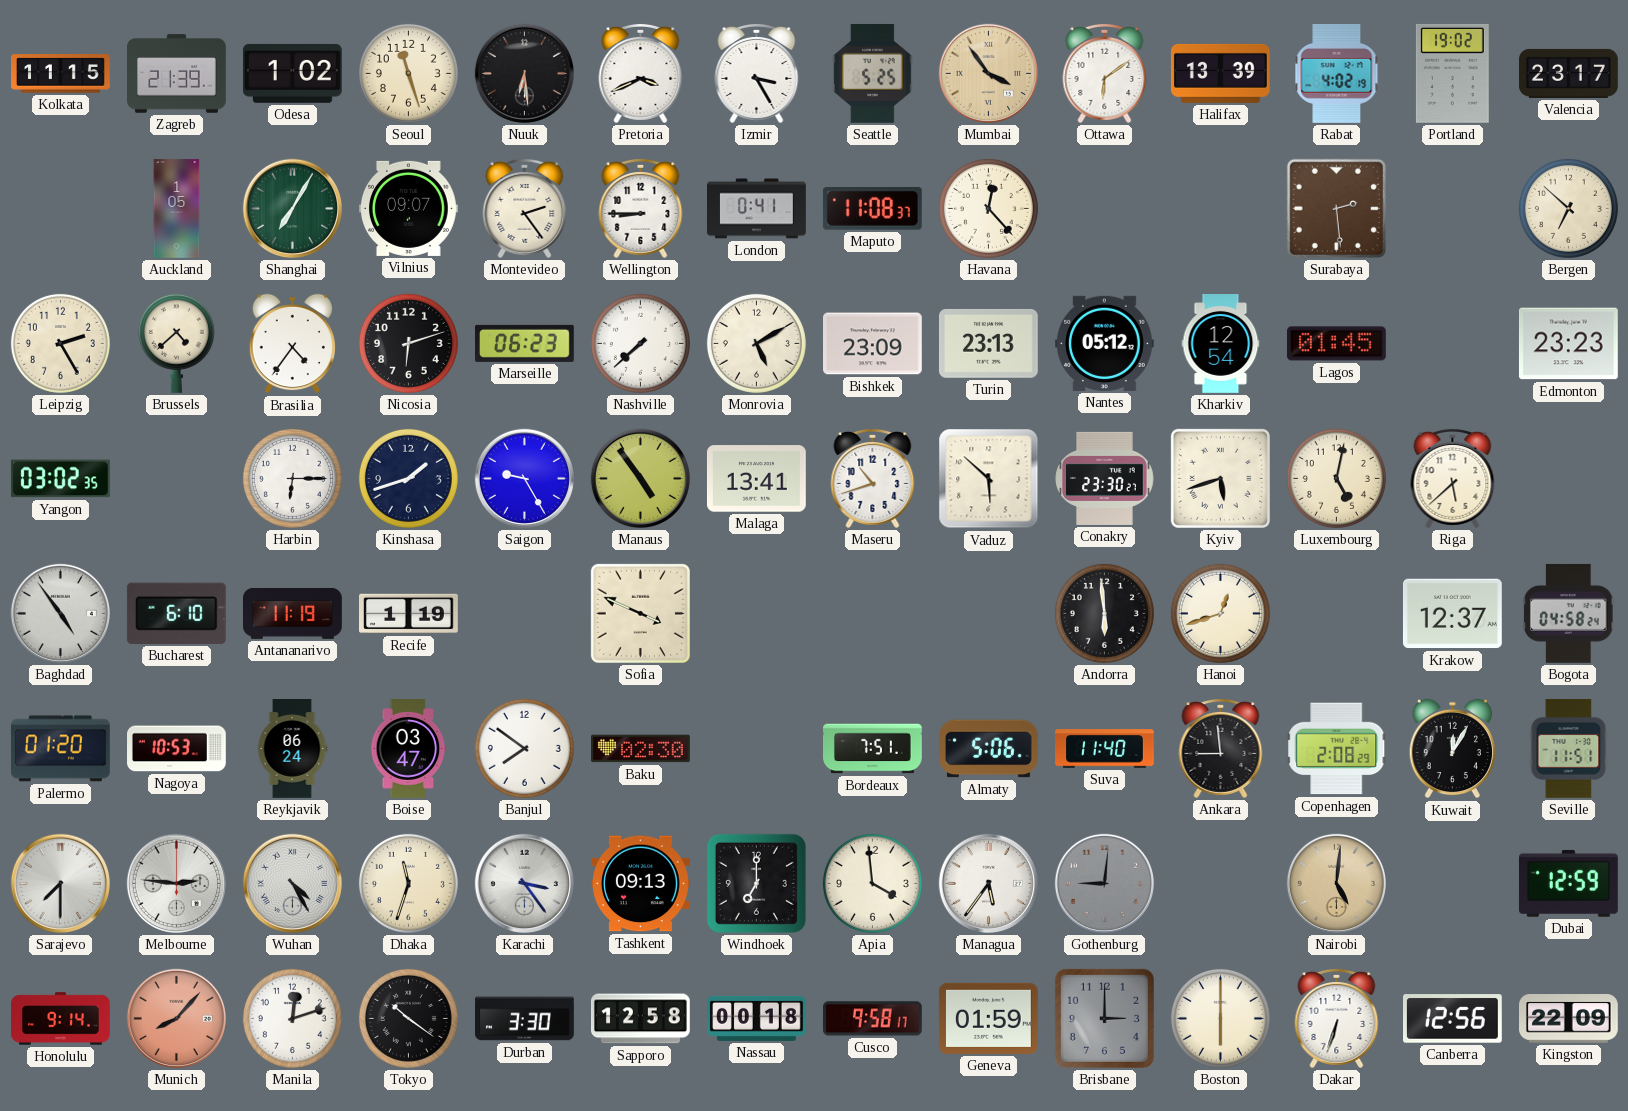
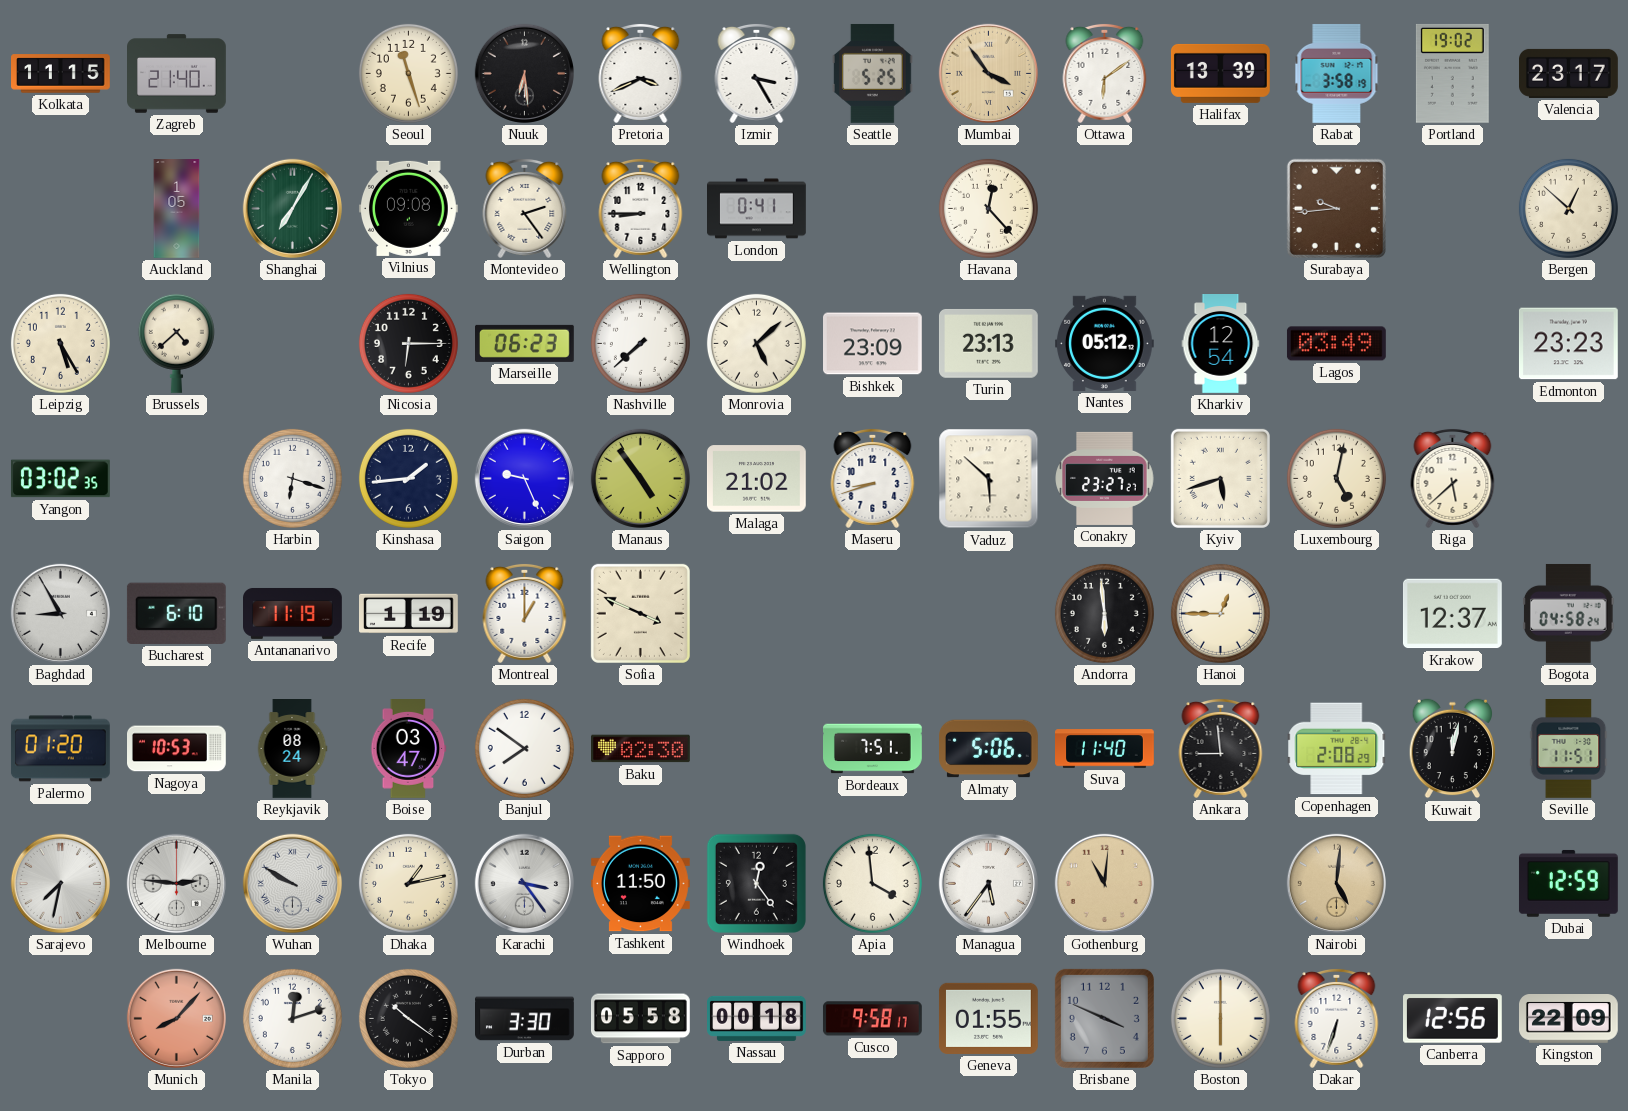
Zagreb: 21:39 -> 21:40 (177, 74)
Odesa: 1:02 -> none (292, 73)
Rabat: 4:02 -> 3:58 (1337, 73)
Vilnius: 09:07 -> 09:08 (408, 208)
Maputo: 11:08 -> none (872, 209)
Surabaya: 2:29 -> 9:44 (1336, 208)
Bergen: 6:52 -> 12:52 (1568, 208)
Leipzig: 2:25 -> 5:25 (60, 343)
Brasilia: 4:36 -> none (292, 344)
Nicosia: 6:12 -> 6:15 (408, 343)
Monrovia: 5:10 -> 5:08 (756, 343)
Lagos: 01:45 -> 03:49 (1336, 344)
Harbin: 6:15 -> 6:18 (292, 478)
Kinshasa: 1:42 -> 1:44 (408, 478)
Saigon: 9:25 -> 9:26 (524, 478)
Malaga: 13:41 -> 21:02 (756, 479)
Maseru: 10:42 -> 8:42 (873, 478)
Conakry: 23:30 -> 23:27 (1105, 478)
Baghdad: 4:54 -> 8:55 (60, 613)
Montreal: none -> 1:00 (525, 613)
Hanoi: 12:42 -> 12:45 (1220, 613)
Reykjavik: 06:24 -> 08:24 (292, 749)
Kuwait: 12:05 -> 12:02 (1452, 749)
Sarajevo: 7:30 -> 7:32 (60, 883)
Wuhan: 4:25 -> 9:50 (292, 883)
Dhaka: 11:33 -> 1:13 (408, 883)
Tashkent: 09:13 -> 11:50 (641, 884)
Windhoek: 7:00 -> 12:24 (756, 883)
Gothenburg: 9:01 -> 11:01 (1104, 883)
Gothenburg dial: grey -> champagne (1104, 883)
Honolulu: 9:14 -> none (61, 1019)
Sapporo: 12:58 -> 05:58 (641, 1019)
Geneva: 01:59 -> 01:55 (988, 1018)
Brisbane: 3:00 -> 3:49 (1104, 1018)
